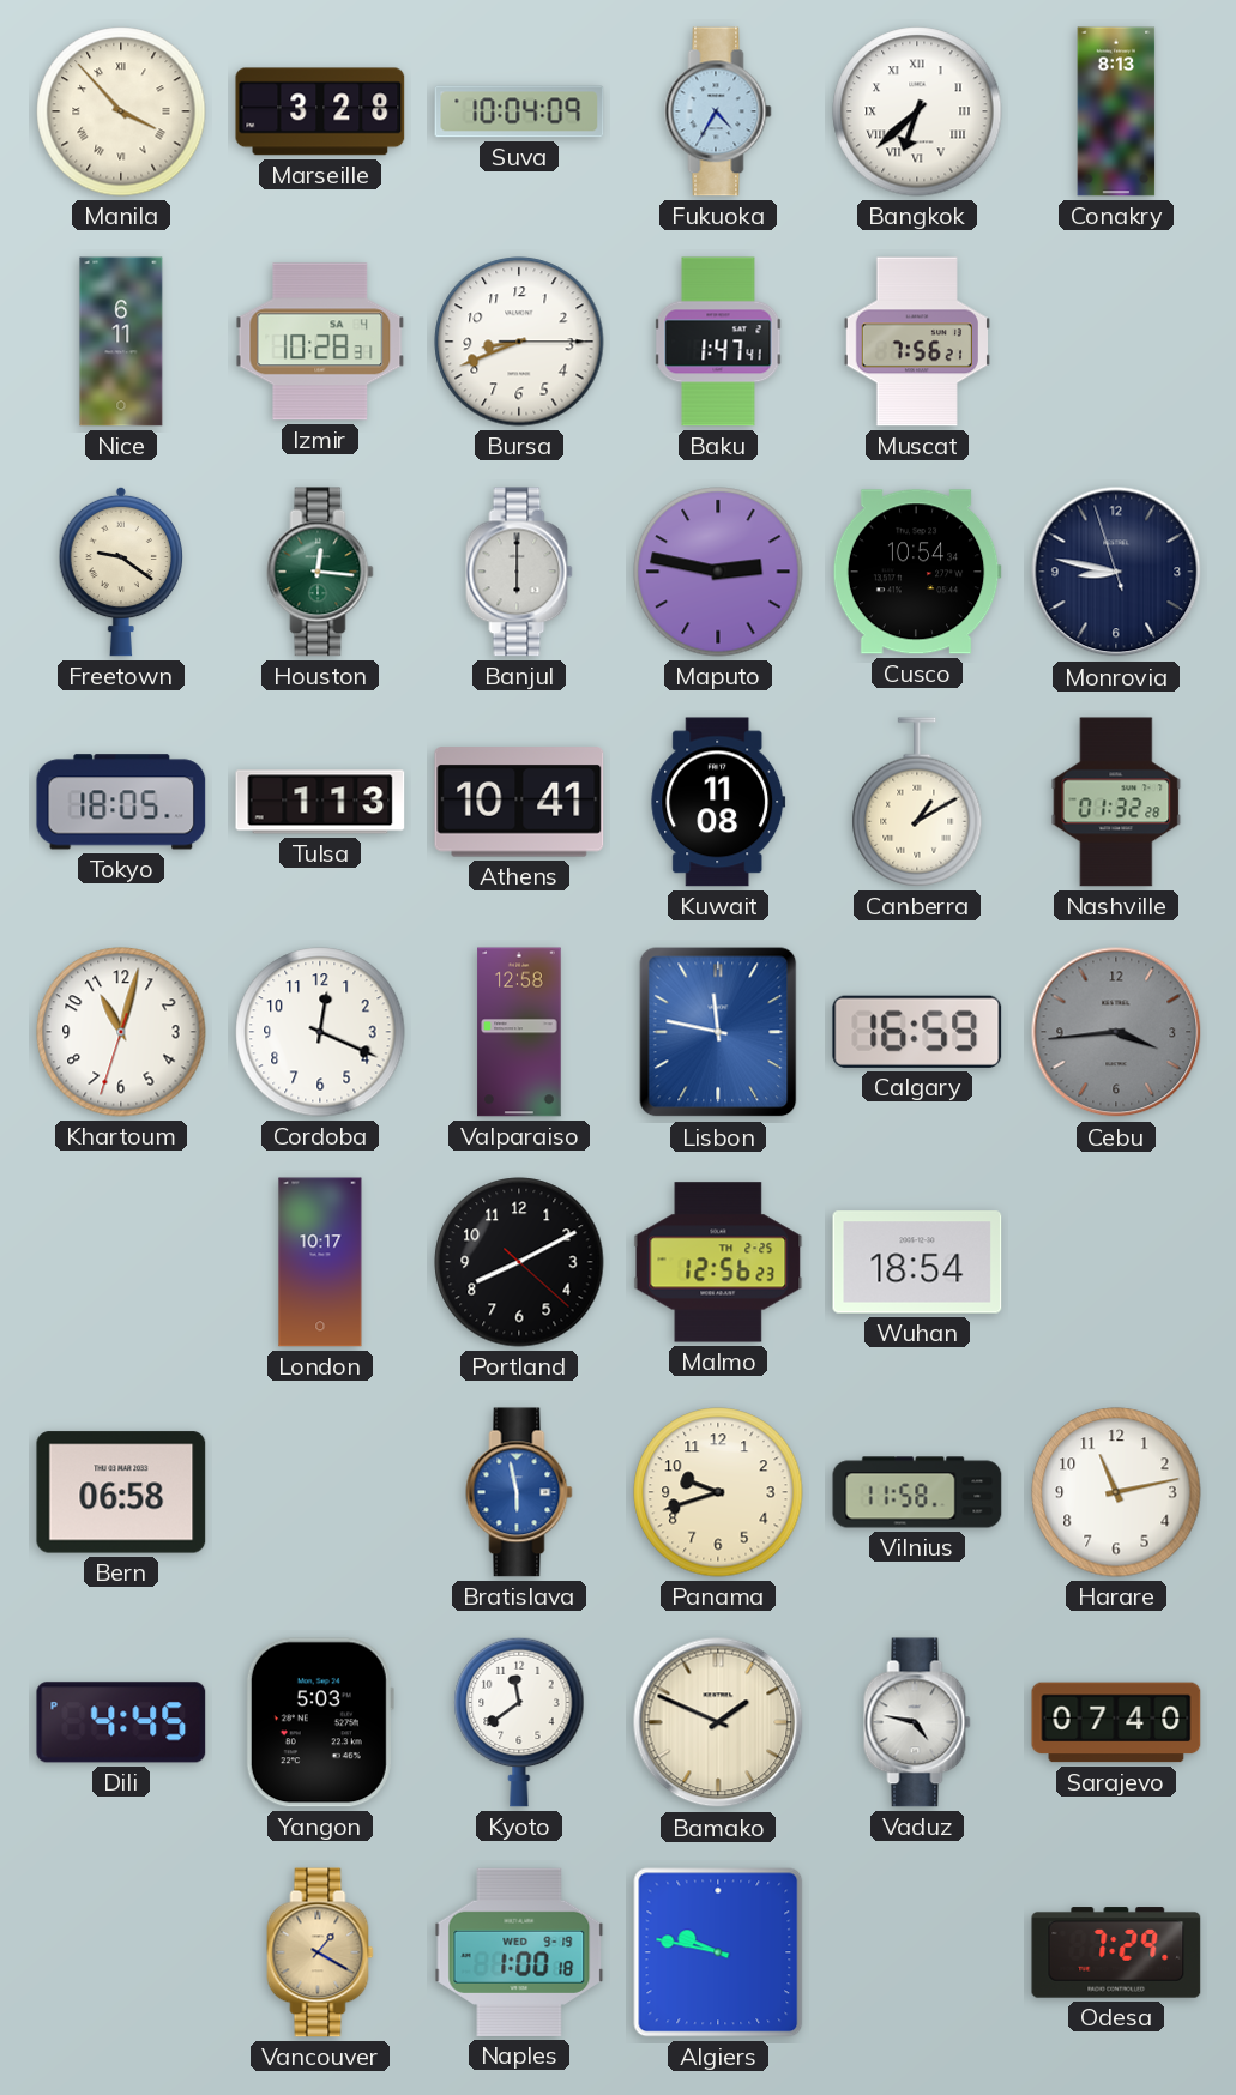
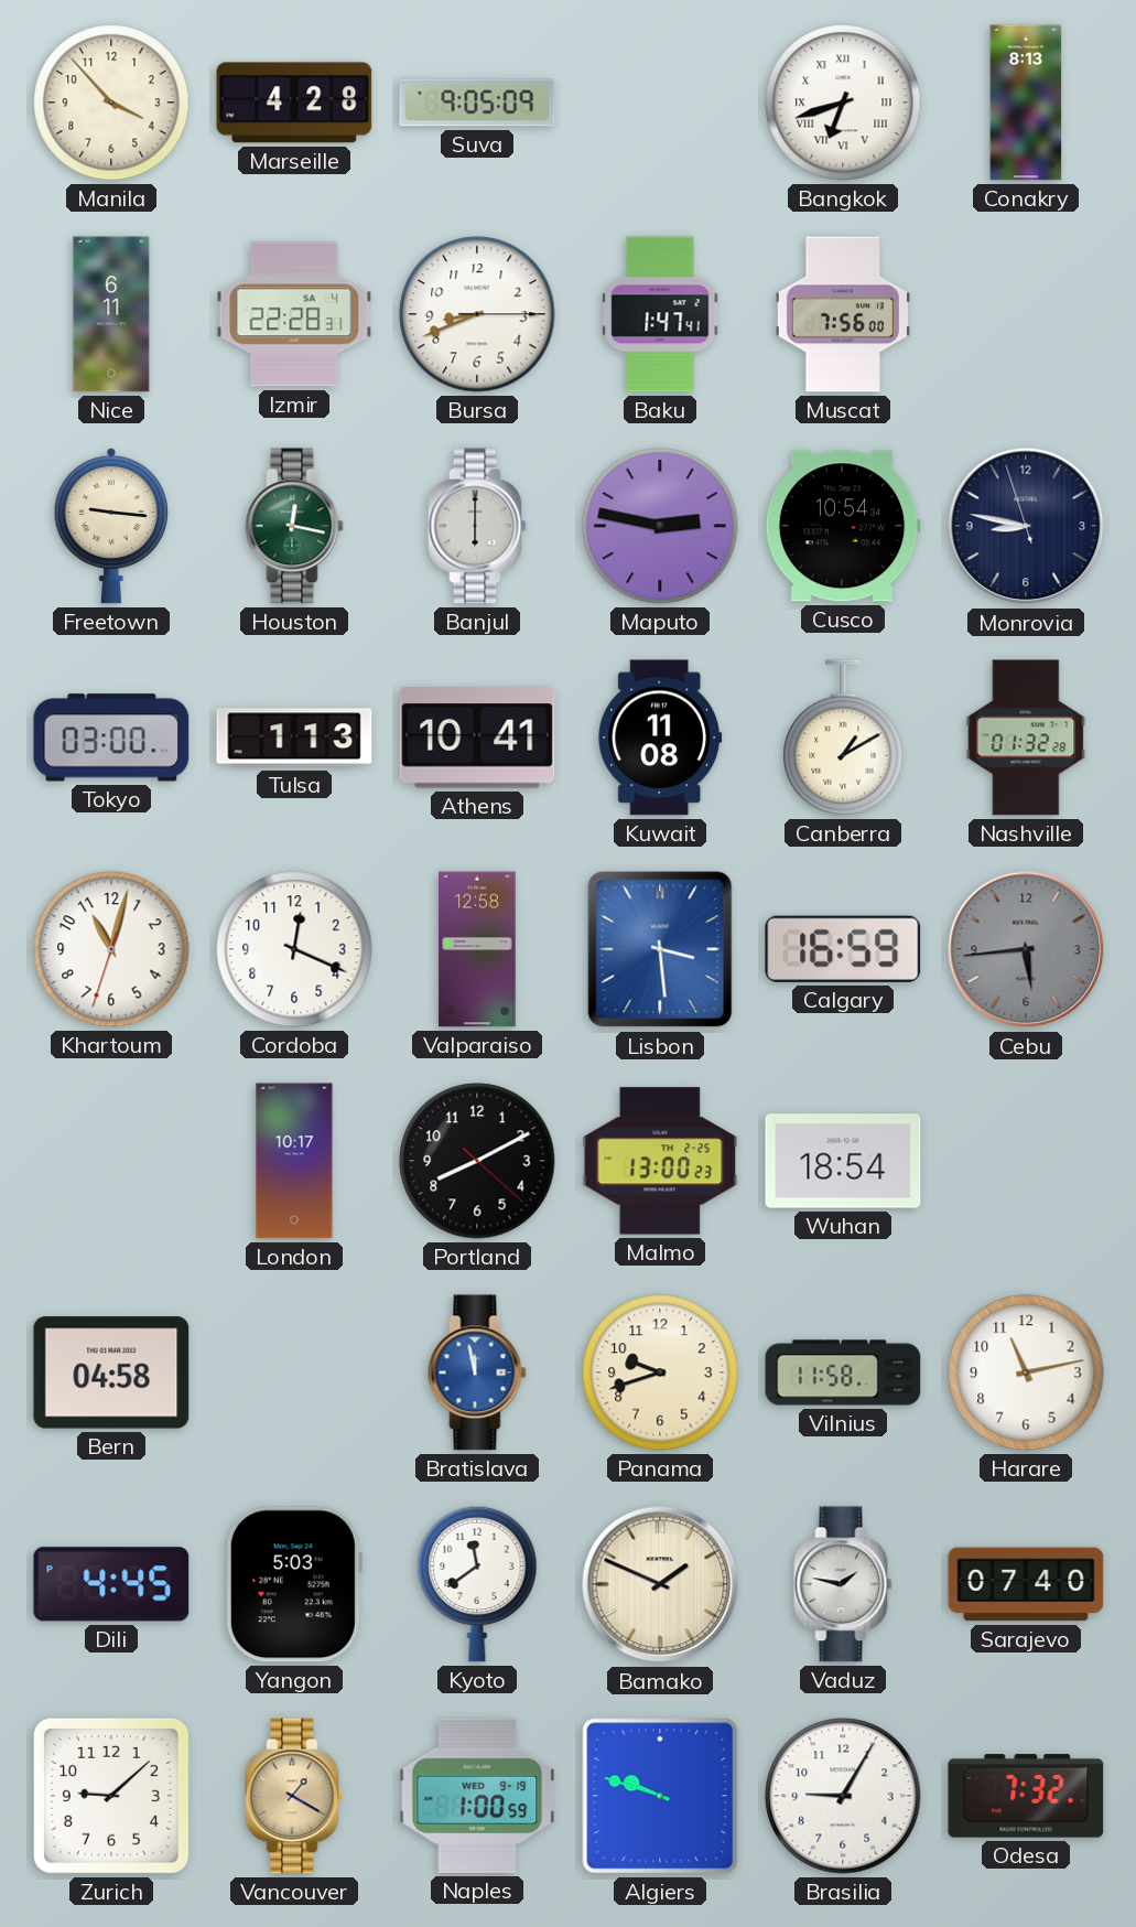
Manila numerals: Roman -> Arabic (111, 103)
Marseille: 3:28 -> 4:28 (294, 103)
Suva: 10:04 -> 9:05 (477, 103)
Fukuoka: 4:35 -> none (718, 111)
Bangkok: 6:38 -> 6:42 (843, 103)
Izmir: 10:28 -> 22:28 (294, 314)
Muscat: 7:56:21 -> 7:56:00 (843, 314)
Freetown: 9:21 -> 9:16 (110, 526)
Houston: 12:16 -> 12:17 (294, 526)
Tokyo: 18:05 -> 03:00 (111, 738)
Lisbon: 11:47 -> 3:29 (660, 949)
Cebu: 3:44 -> 5:44 (1026, 949)
Malmo: 12:56 -> 13:00 (660, 1161)
Bern: 06:58 -> 04:58 (111, 1372)
Bratislava: 5:58 -> 11:58 (477, 1372)
Vaduz: 4:47 -> 1:47 (843, 1584)
Zurich: none -> 9:08 (111, 1796)
Naples: 1:00:18 -> 1:00:59 (477, 1796)
Algiers: 9:47 -> 9:48 (660, 1796)
Brasilia: none -> 9:05 (843, 1796)
Odesa: 7:29 -> 7:32 (1026, 1796)
